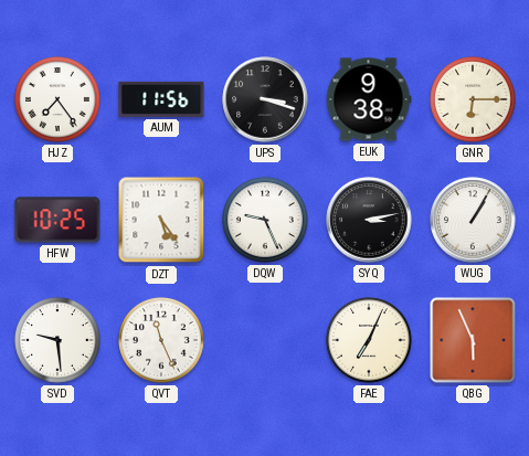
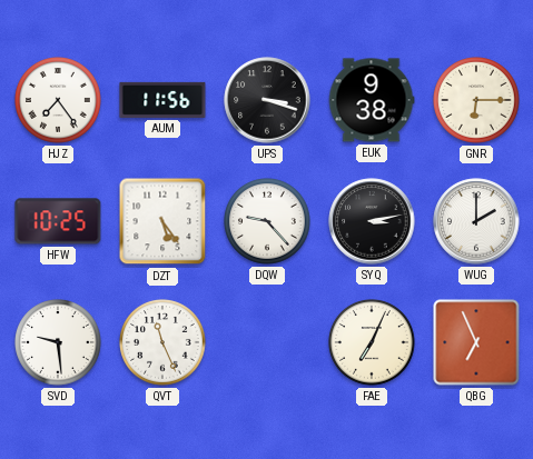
DQW: 9:26 -> 9:23 (268, 222)
WUG: 1:05 -> 2:00 (476, 221)
QBG: 5:56 -> 6:56 (476, 342)
